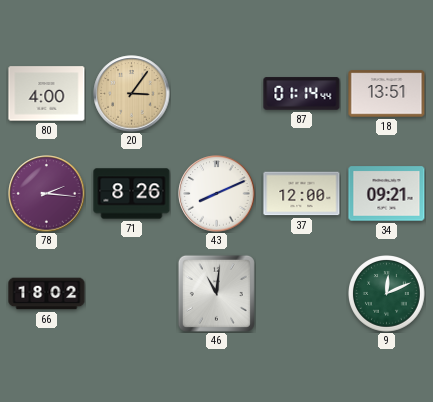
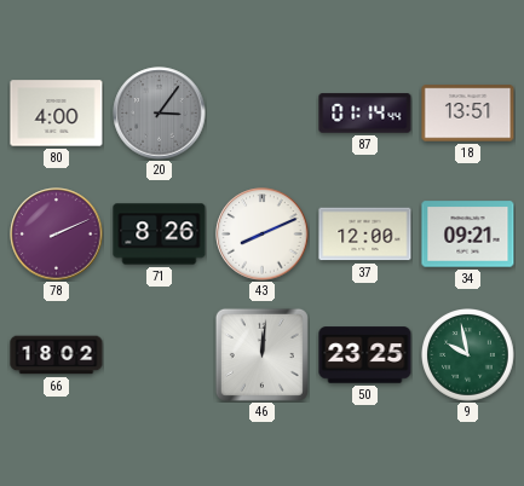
20 dial: champagne -> grey (160, 114)
78: 2:16 -> 2:11 (57, 235)
46: 11:01 -> 12:01 (261, 354)
50: none -> 23:25 (365, 355)
9: 12:11 -> 9:58 (468, 355)
